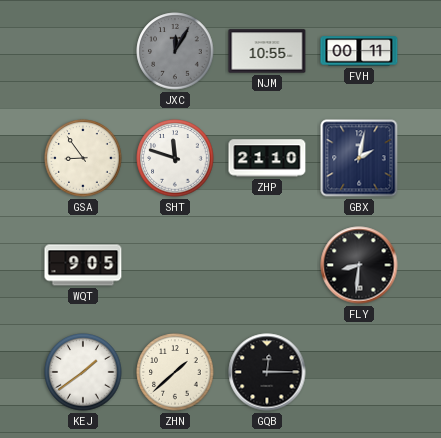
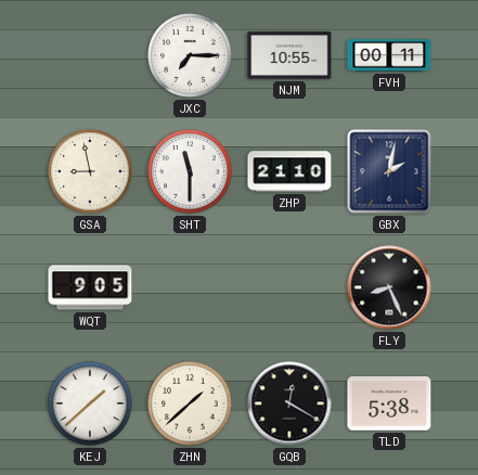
JXC: 12:05 -> 7:15 (190, 55)
JXC dial: grey -> white (190, 55)
GSA: 8:54 -> 8:58 (90, 171)
SHT: 11:48 -> 11:30 (190, 171)
FLY: 8:31 -> 8:26 (389, 287)
KEJ: 1:39 -> 1:38 (90, 403)
GQB: 12:15 -> 12:20 (289, 403)
TLD: none -> 5:38 (389, 403)
